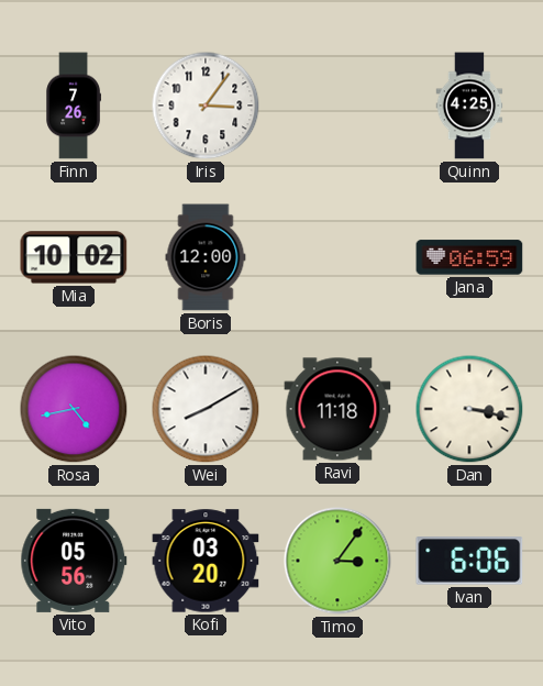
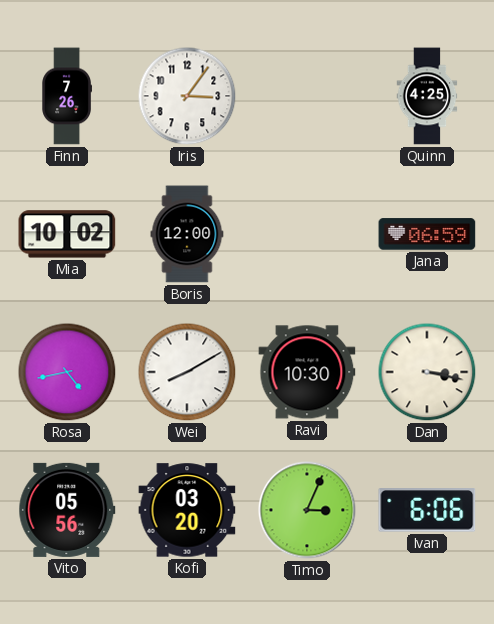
Ravi: 11:18 -> 10:30 (307, 372)
Timo: 3:06 -> 3:04 (307, 510)
